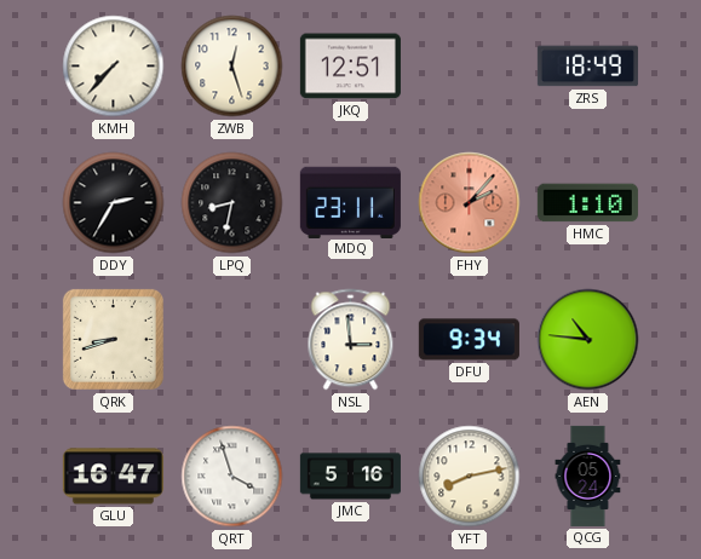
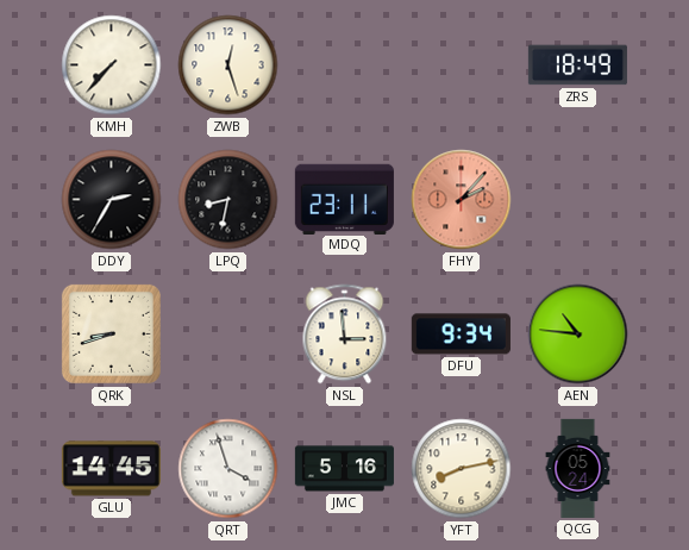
JKQ: 12:51 -> none (350, 67)
HMC: 1:10 -> none (587, 203)
GLU: 16:47 -> 14:45 (111, 469)
